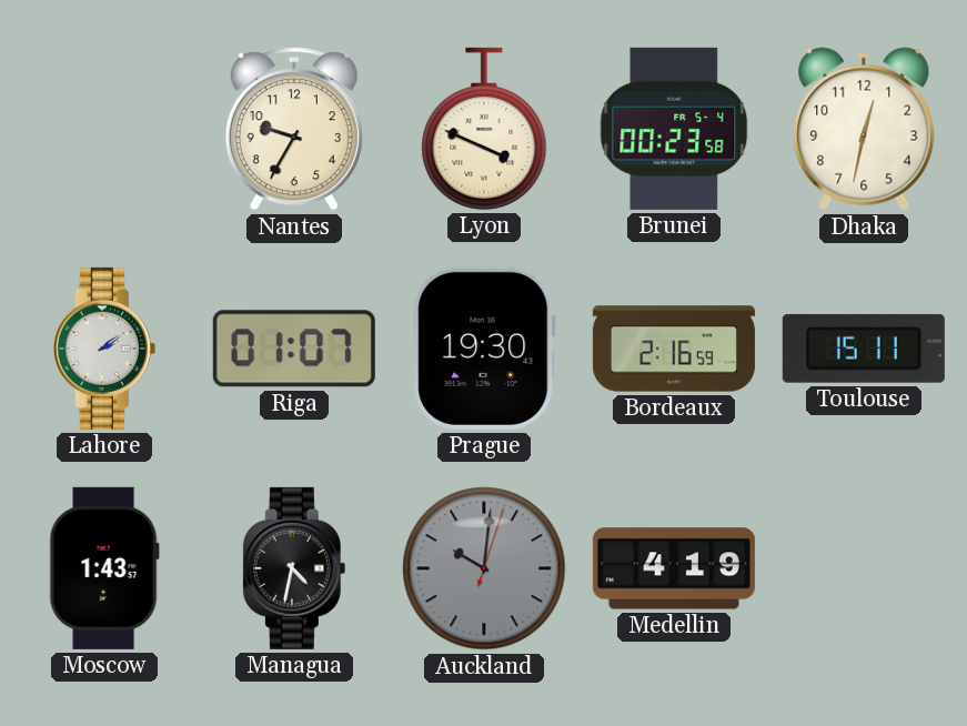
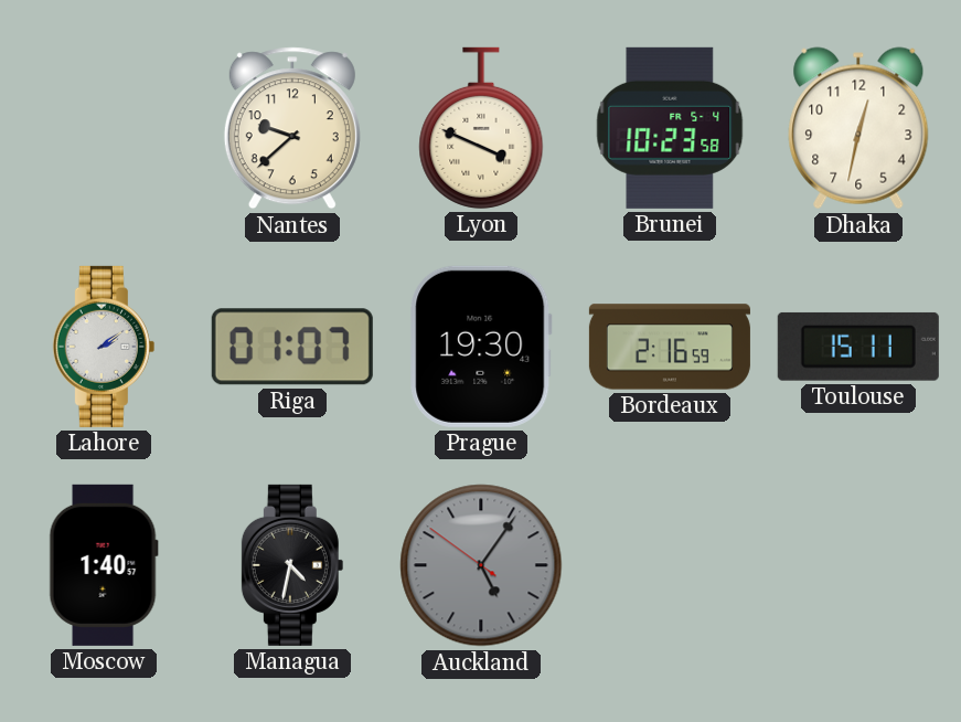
Nantes: 9:35 -> 9:38 (292, 128)
Brunei: 00:23 -> 10:23 (670, 128)
Moscow: 1:43 -> 1:40 (104, 565)
Auckland: 10:01 -> 5:05 (481, 565)
Medellin: 4:19 -> none (674, 568)
